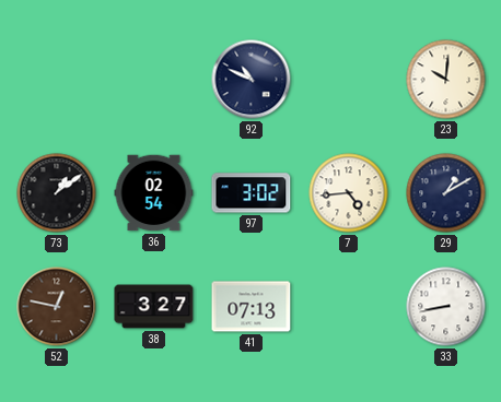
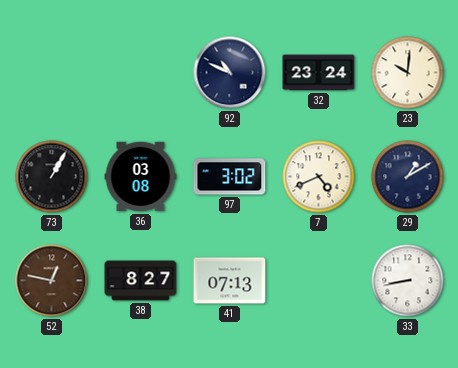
32: none -> 23:24 (319, 73)
73: 1:09 -> 1:05 (52, 177)
36: 02:54 -> 03:08 (141, 177)
7: 4:44 -> 4:41 (319, 177)
38: 3:27 -> 8:27 (141, 281)
